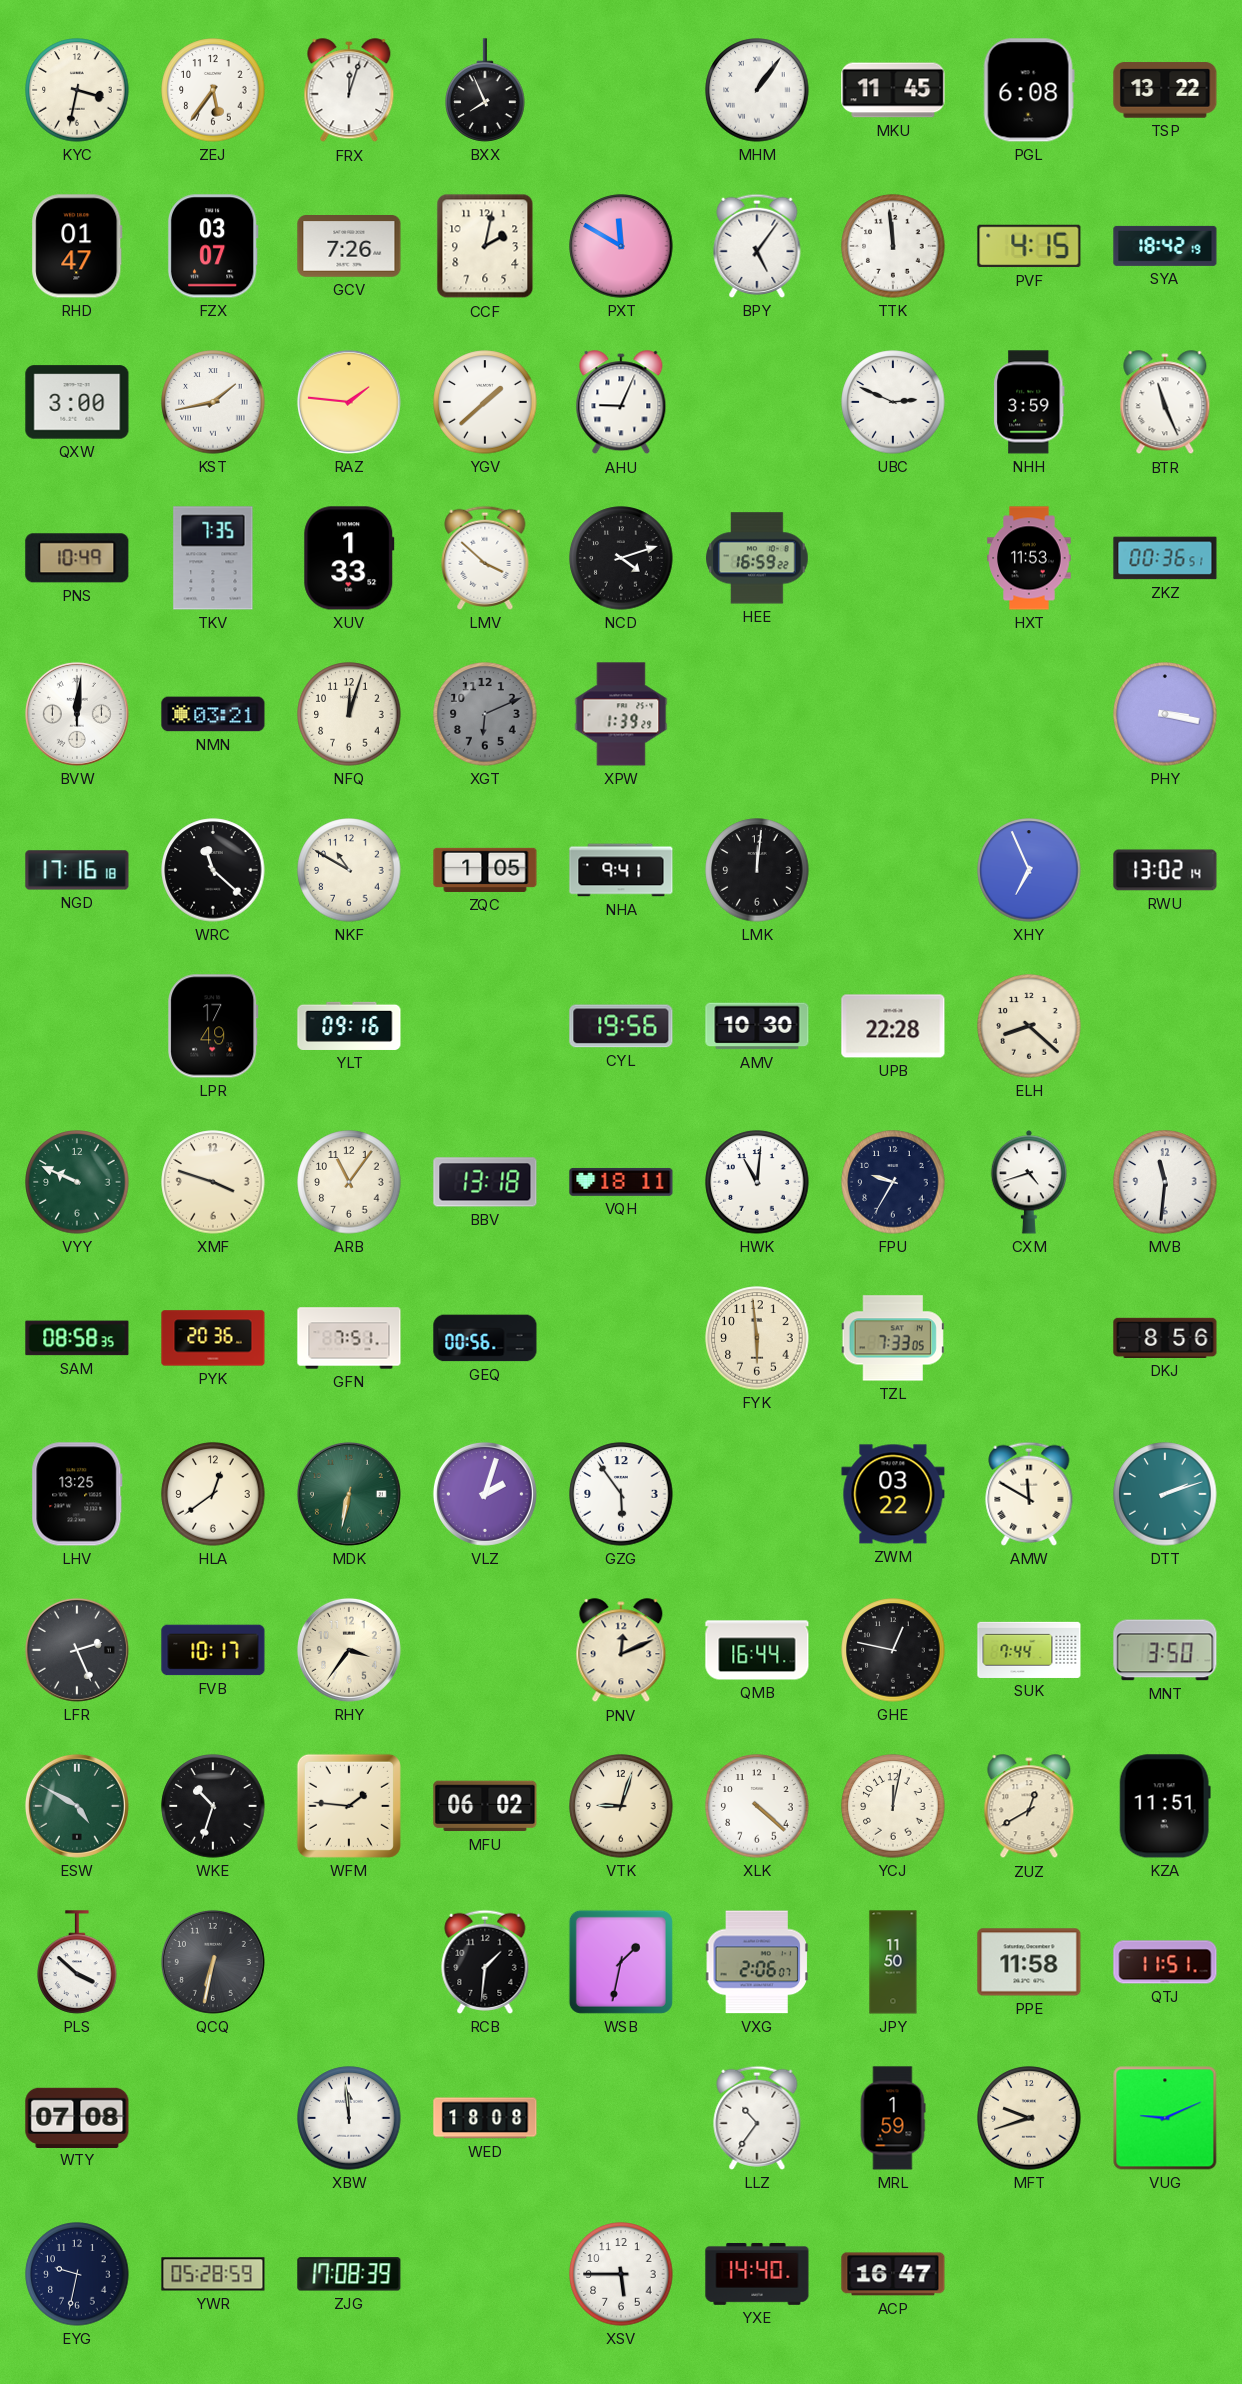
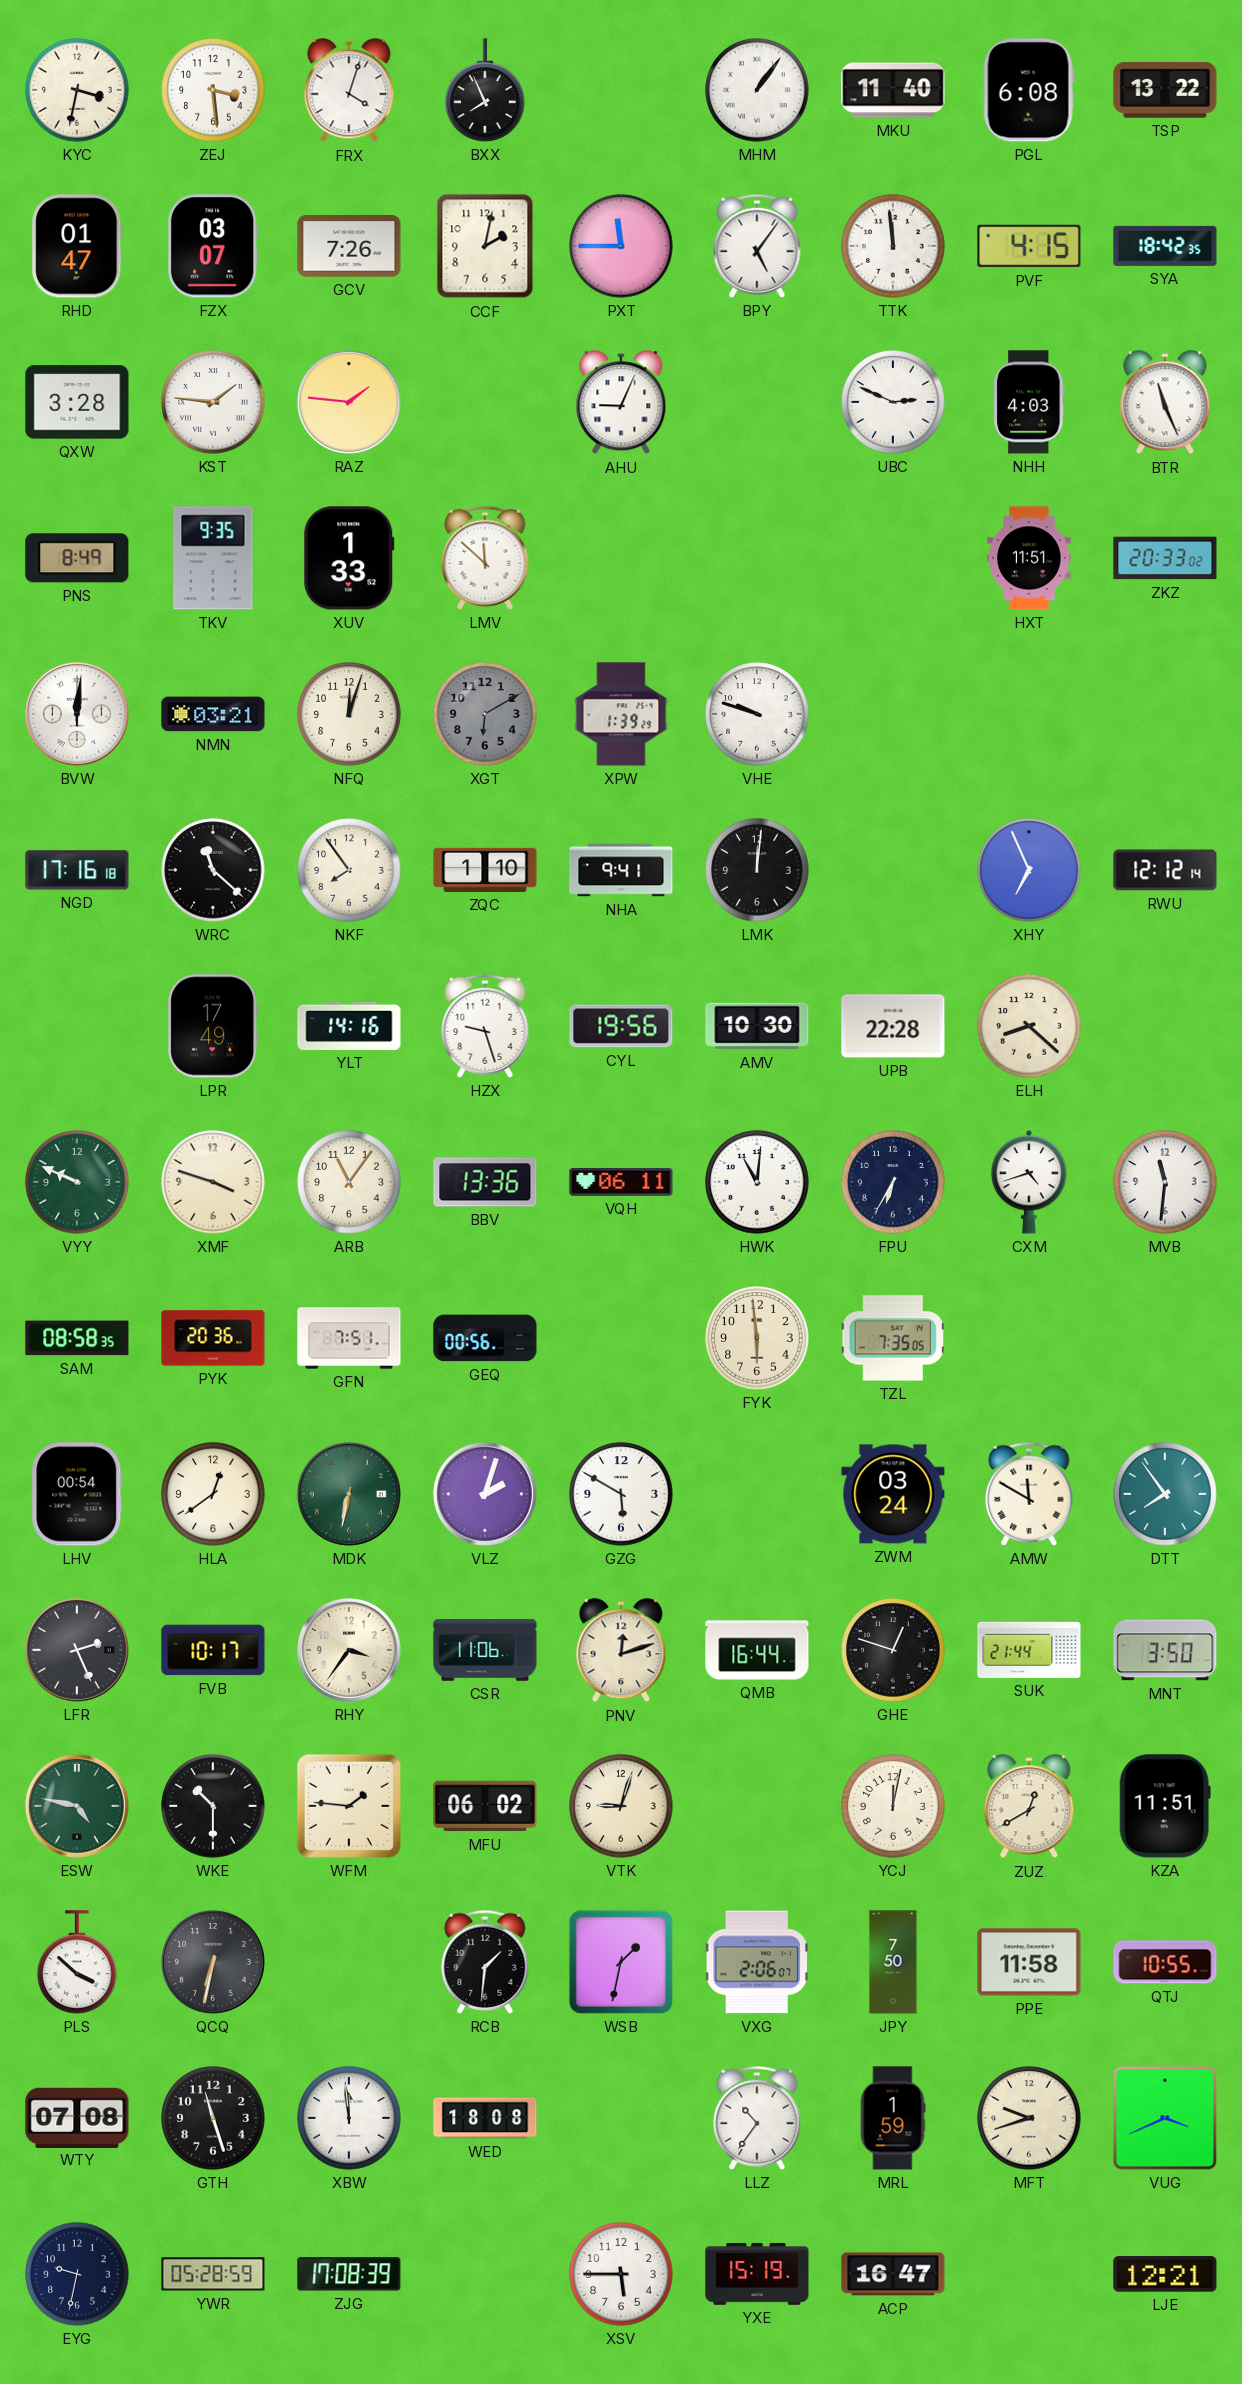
ZEJ: 5:36 -> 3:29 (213, 90)
FRX: 12:03 -> 4:03 (349, 91)
MKU: 11:45 -> 11:40 (893, 90)
PXT: 11:50 -> 11:45 (621, 246)
SYA: 18:42:19 -> 18:42:35 (1165, 246)
QXW: 3:00 -> 3:28 (77, 402)
KST: 1:43 -> 1:46 (213, 402)
YGV: 1:38 -> none (485, 402)
NHH: 3:59 -> 4:03 (1029, 402)
PNS: 10:49 -> 8:49 (77, 558)
TKV: 7:35 -> 9:35 (213, 558)
LMV: 3:52 -> 11:52 (485, 558)
NCD: 4:12 -> none (621, 558)
HEE: 16:59 -> none (757, 558)
HXT: 11:53 -> 11:51 (1029, 558)
ZKZ: 00:36 -> 20:33 (1165, 558)
XGT: 6:11 -> 6:10 (485, 714)
VHE: none -> 9:48 (757, 714)
PHY: 3:17 -> none (1165, 714)
NKF: 10:50 -> 7:54 (349, 870)
ZQC: 1:05 -> 1:10 (485, 870)
RWU: 13:02 -> 12:12 (1165, 870)
YLT: 09:16 -> 14:16 (349, 1026)
HZX: none -> 9:27 (485, 1026)
BBV: 13:18 -> 13:36 (485, 1182)
VQH: 18:11 -> 06:11 (621, 1182)
FPU: 9:35 -> 6:35 (893, 1182)
TZL: 7:33 -> 7:35 (893, 1338)
DKJ: 8:56 -> none (1165, 1338)
LHV: 13:25 -> 00:54 (77, 1494)
GZG: 5:54 -> 5:50 (621, 1494)
ZWM: 03:22 -> 03:24 (893, 1494)
DTT: 2:12 -> 7:54 (1165, 1494)
CSR: none -> 11:06 (485, 1650)
PNV: 12:11 -> 12:12 (621, 1651)
GHE: 12:47 -> 12:48 (893, 1650)
SUK: 7:44 -> 21:44 (1029, 1650)
ESW: 4:50 -> 4:47 (77, 1806)
WKE: 10:33 -> 10:30 (213, 1806)
XLK: 4:22 -> none (757, 1806)
JPY: 11:50 -> 7:50 (893, 1962)
QTJ: 11:51 -> 10:55 (1165, 1962)
GTH: none -> 11:27 (213, 2118)
VUG: 9:11 -> 3:41 (1165, 2118)
YXE: 14:40 -> 15:19 (757, 2274)
LJE: none -> 12:21 (1165, 2274)
